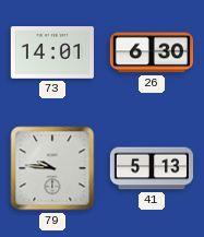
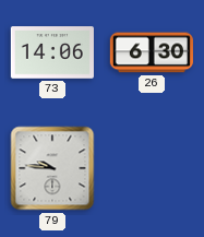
73: 14:01 -> 14:06 (52, 52)
41: 5:13 -> none (151, 168)
